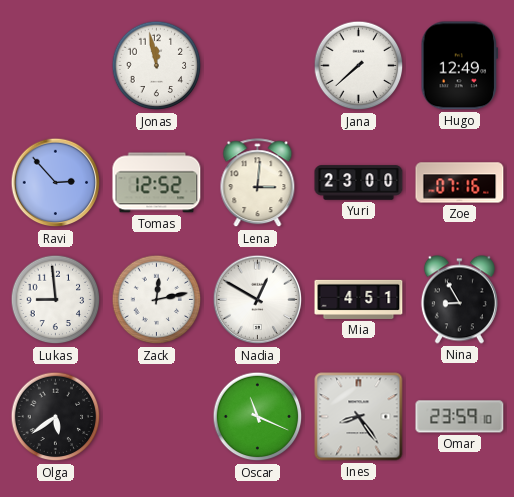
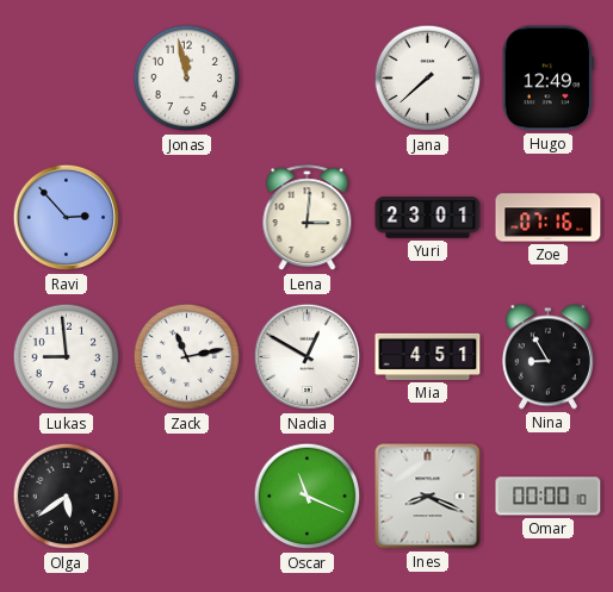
Tomas: 12:52 -> none (157, 183)
Yuri: 23:00 -> 23:01 (428, 218)
Zack: 12:13 -> 11:13 (187, 357)
Ines: 8:24 -> 8:19 (428, 497)
Omar: 23:59 -> 00:00 (549, 497)
